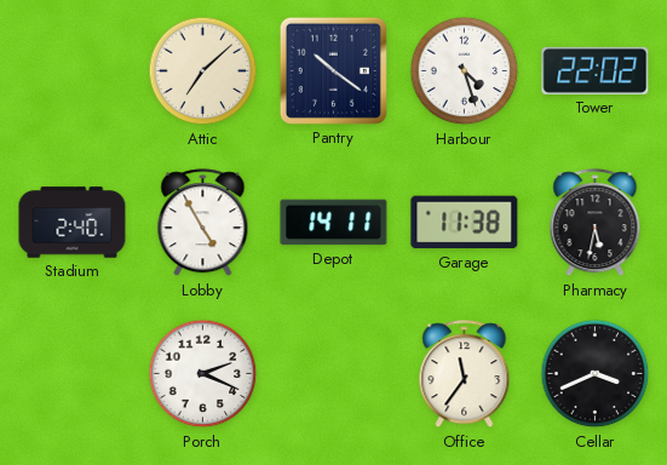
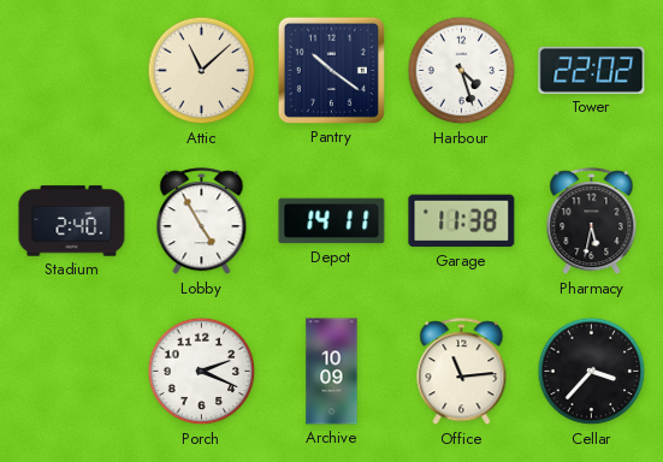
Attic: 7:08 -> 11:08 (202, 71)
Archive: none -> 10:09 (332, 372)
Office: 11:36 -> 11:14 (462, 372)
Cellar: 3:41 -> 3:37 (592, 372)
